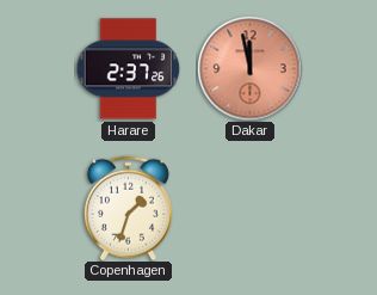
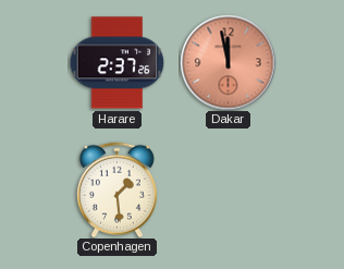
Copenhagen: 1:33 -> 1:29 (116, 189)
